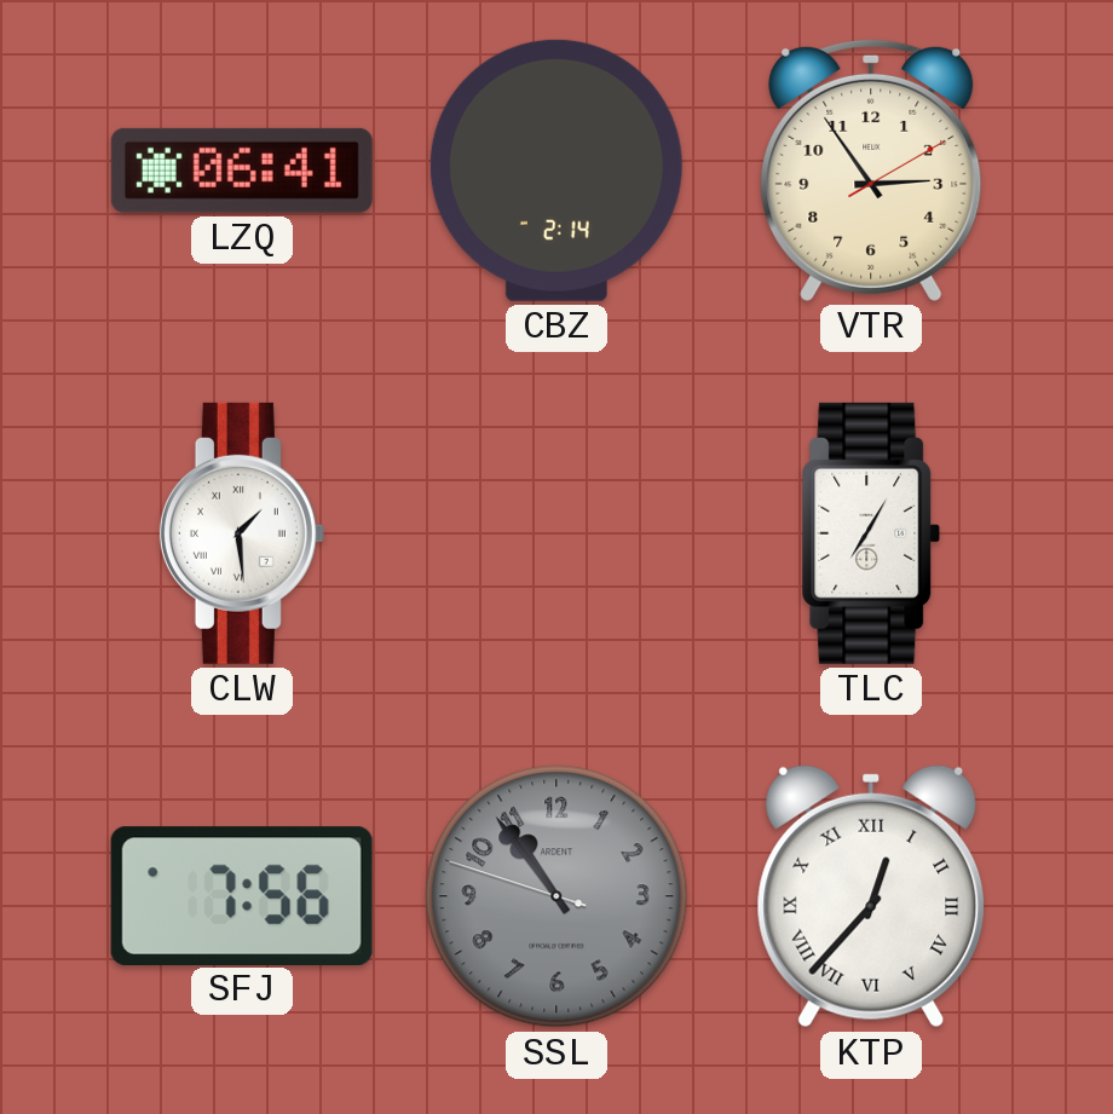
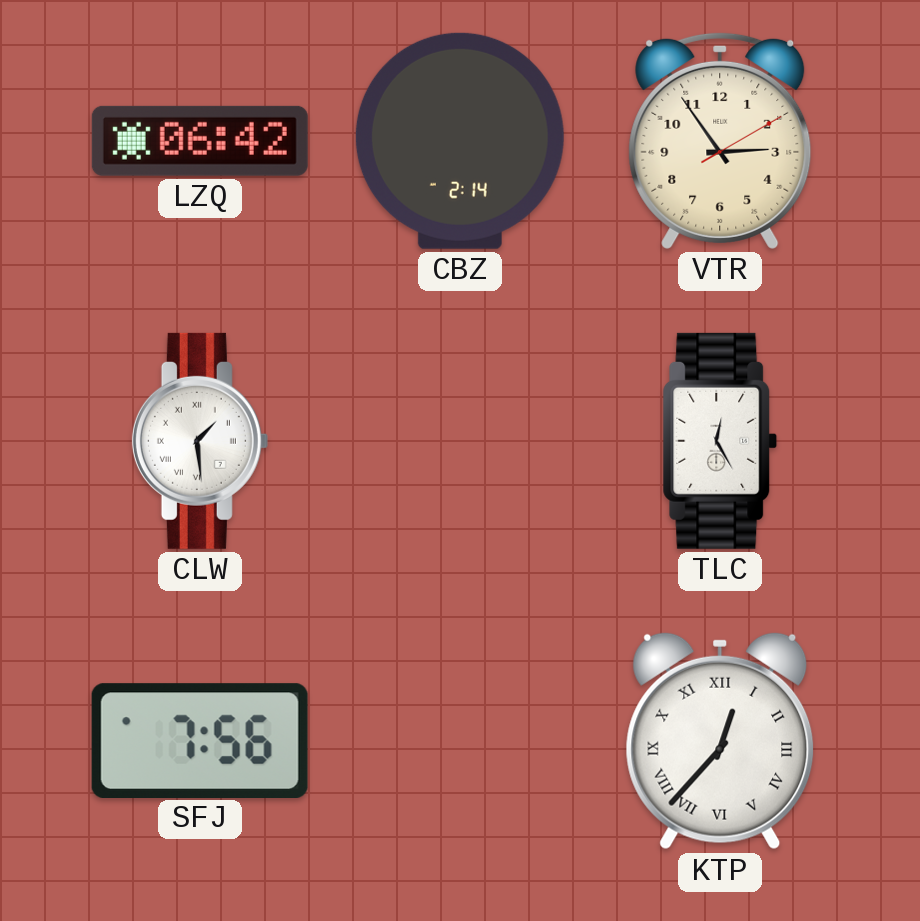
LZQ: 06:41 -> 06:42 (200, 141)
TLC: 7:05 -> 12:25 (720, 441)
SSL: 10:53 -> none (556, 896)
